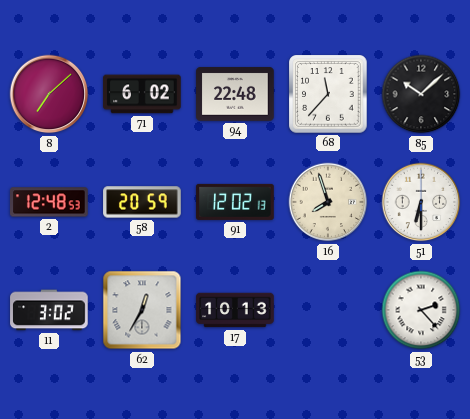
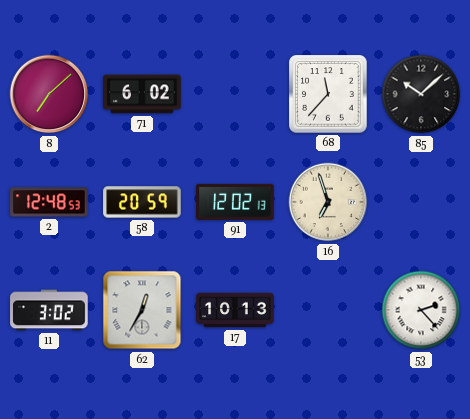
94: 22:48 -> none (235, 94)
16: 7:57 -> 6:57 (328, 202)
51: 6:30 -> none (421, 202)
